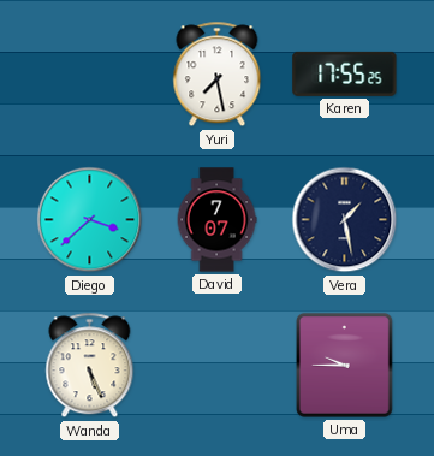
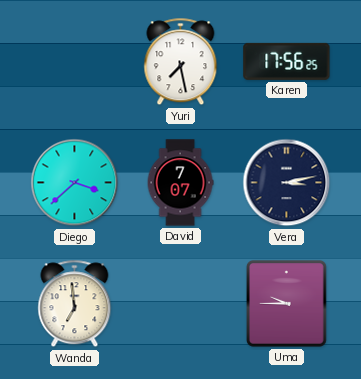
Karen: 17:55 -> 17:56 (287, 61)
Vera: 1:28 -> 3:13 (287, 183)
Wanda: 5:26 -> 6:59 (75, 304)
